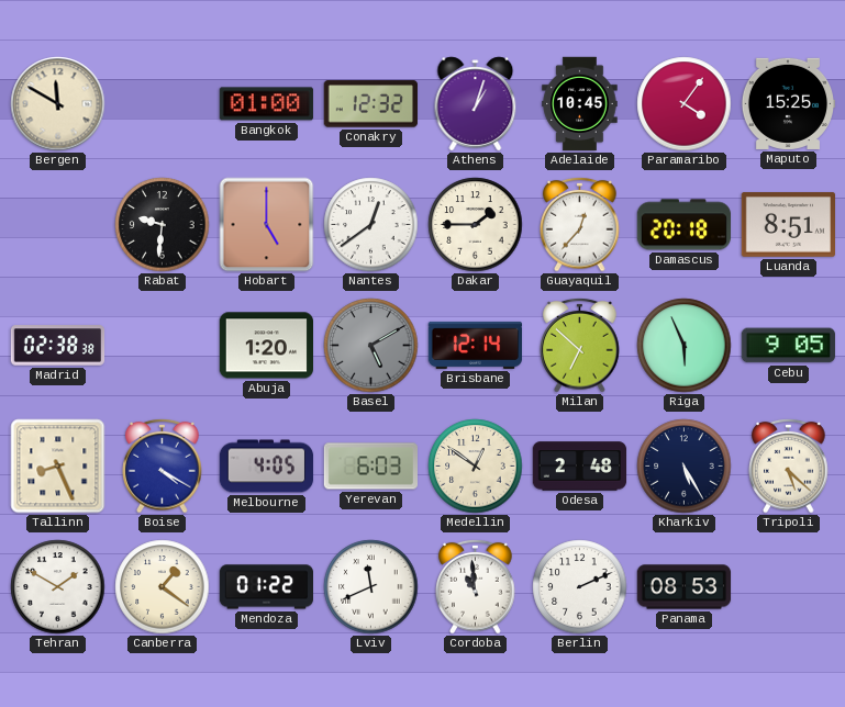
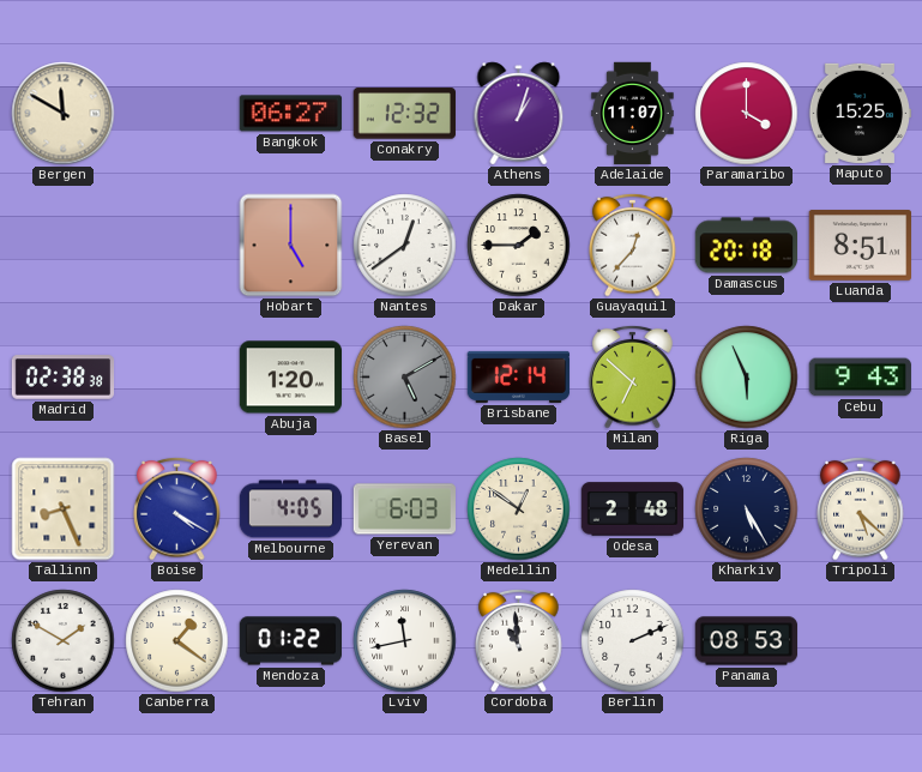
Bangkok: 01:00 -> 06:27 (290, 114)
Adelaide: 10:45 -> 11:07 (633, 114)
Paramaribo: 4:06 -> 4:00 (747, 114)
Rabat: 9:31 -> none (163, 225)
Cebu: 9:05 -> 9:43 (860, 378)
Lviv: 11:41 -> 11:43 (405, 641)
